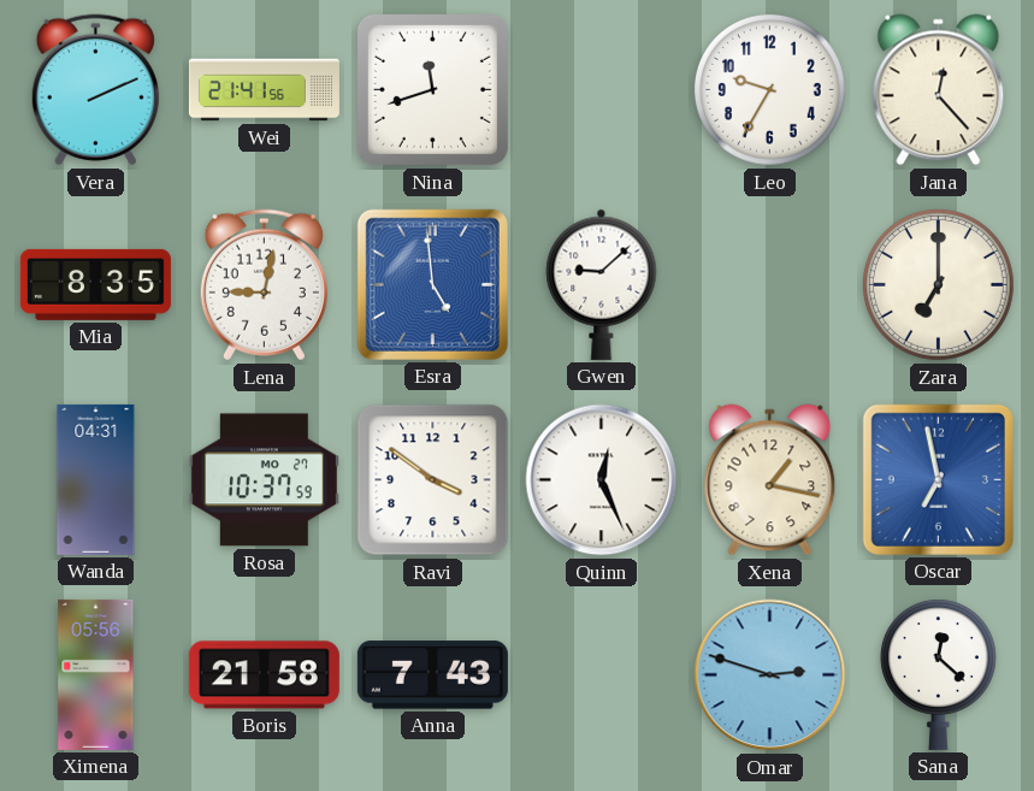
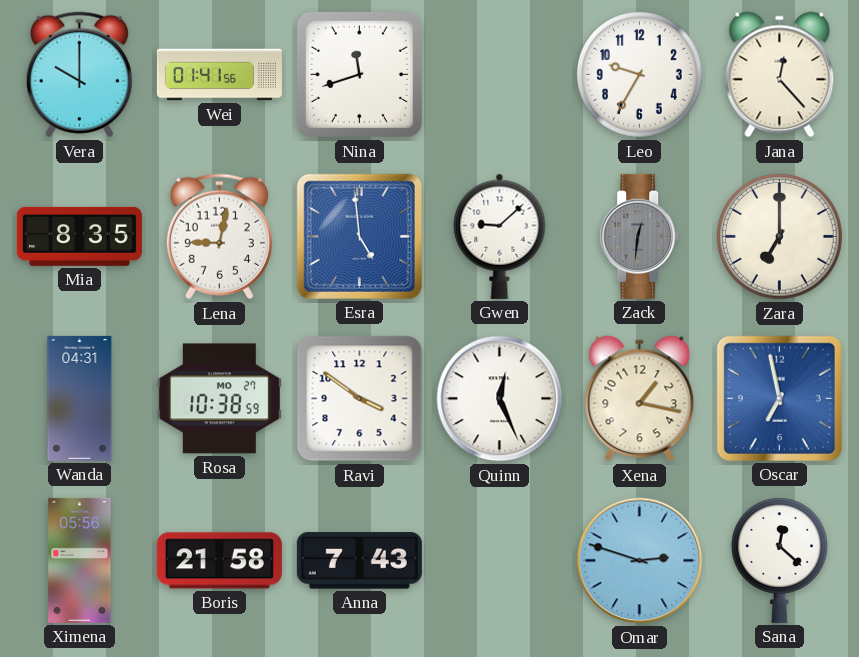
Vera: 2:11 -> 10:00 (79, 75)
Wei: 21:41 -> 01:41 (219, 75)
Zack: none -> 12:31 (640, 236)
Rosa: 10:37 -> 10:38 (219, 399)
